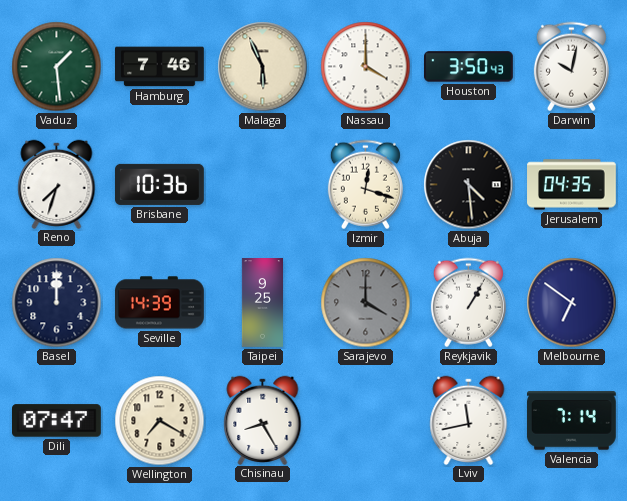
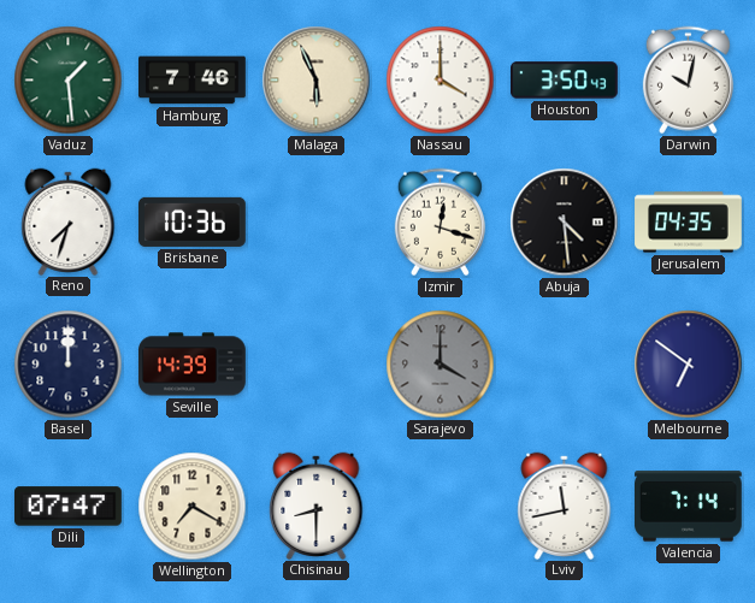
Taipei: 9:25 -> none (262, 303)
Reykjavik: 1:05 -> none (468, 303)
Chisinau: 8:25 -> 8:30 (317, 506)
